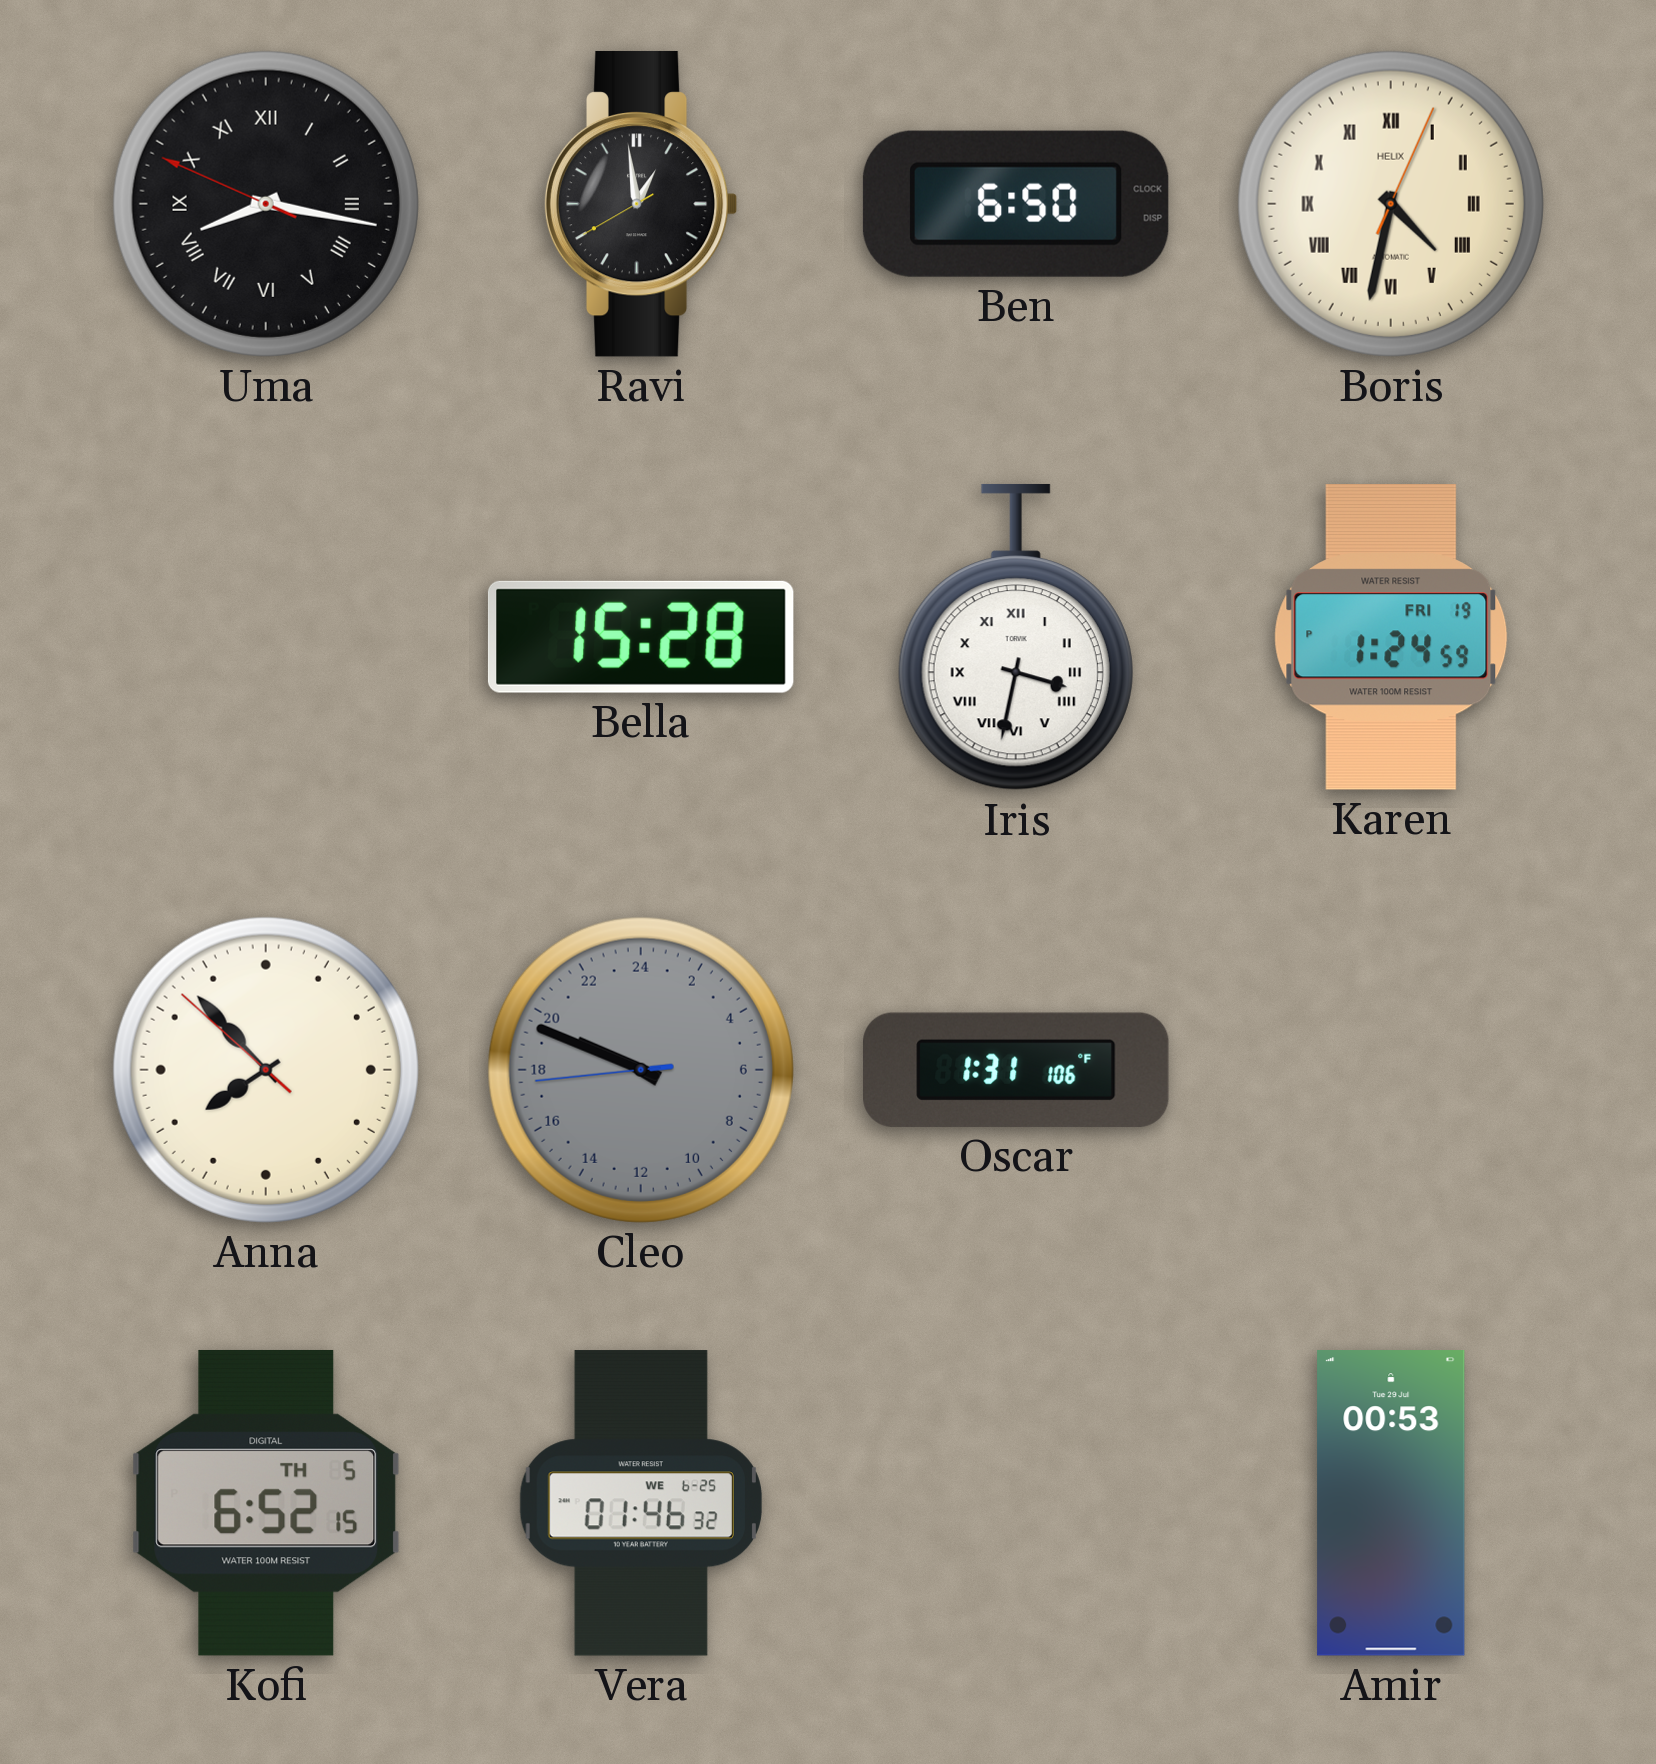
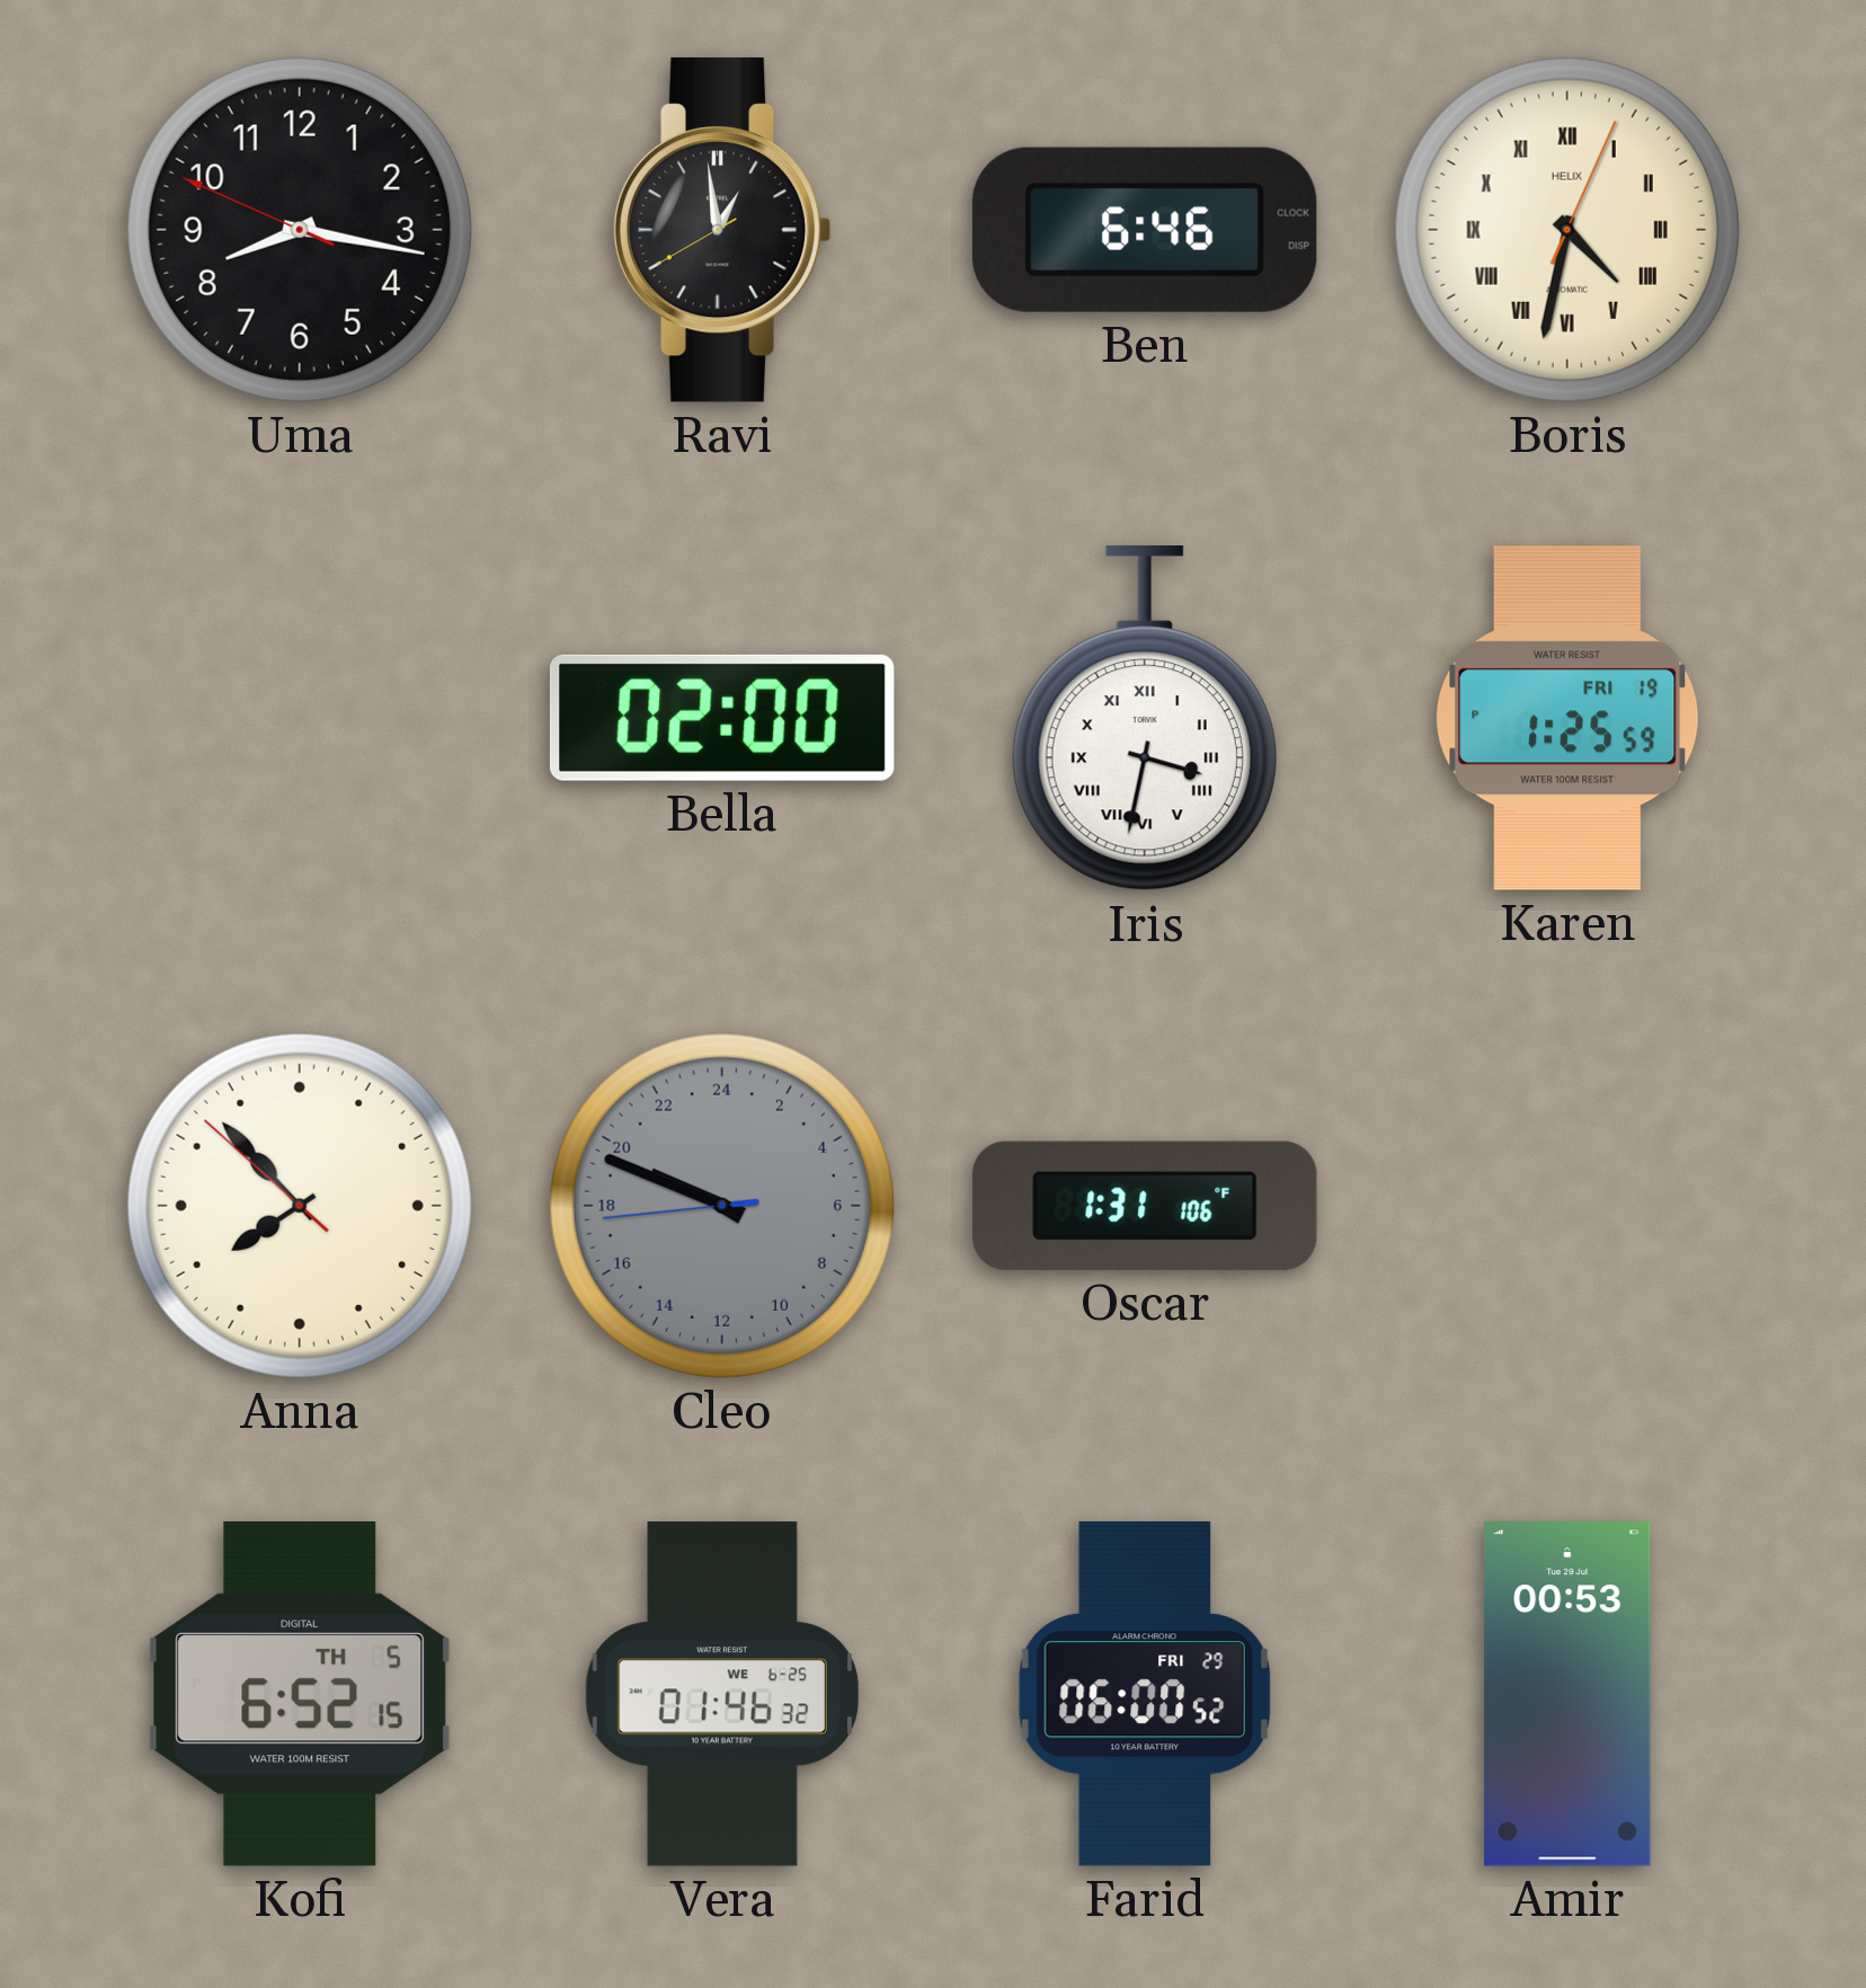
Uma numerals: Roman -> Arabic (300, 230)
Ben: 6:50 -> 6:46 (1145, 230)
Bella: 15:28 -> 02:00 (722, 718)
Karen: 1:24 -> 1:25 (1567, 719)
Farid: none -> 06:00 (1145, 1694)
